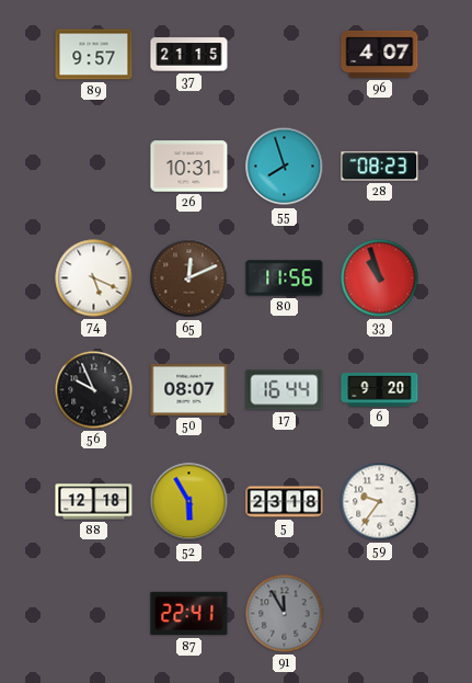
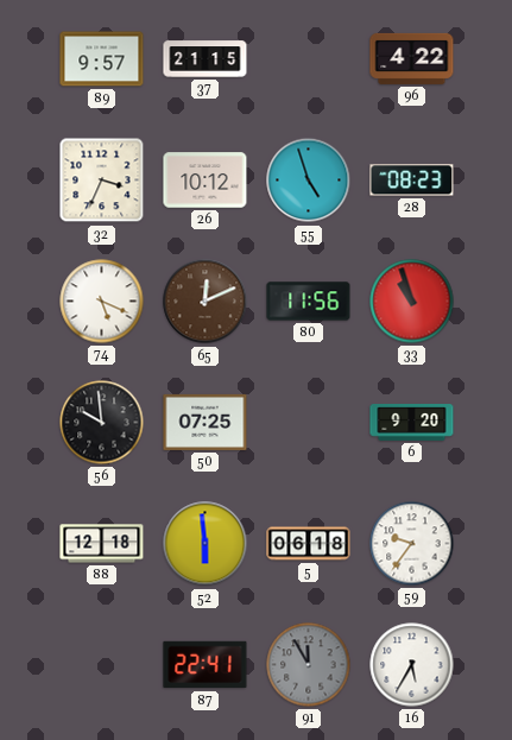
96: 4:07 -> 4:22 (412, 58)
32: none -> 3:34 (102, 181)
26: 10:31 -> 10:12 (206, 181)
55: 7:57 -> 4:57 (309, 181)
56: 9:56 -> 9:59 (102, 423)
50: 08:07 -> 07:25 (206, 422)
17: 16:44 -> none (285, 390)
52: 5:55 -> 5:59 (206, 544)
5: 23:18 -> 06:18 (309, 544)
16: none -> 5:35 (412, 665)
